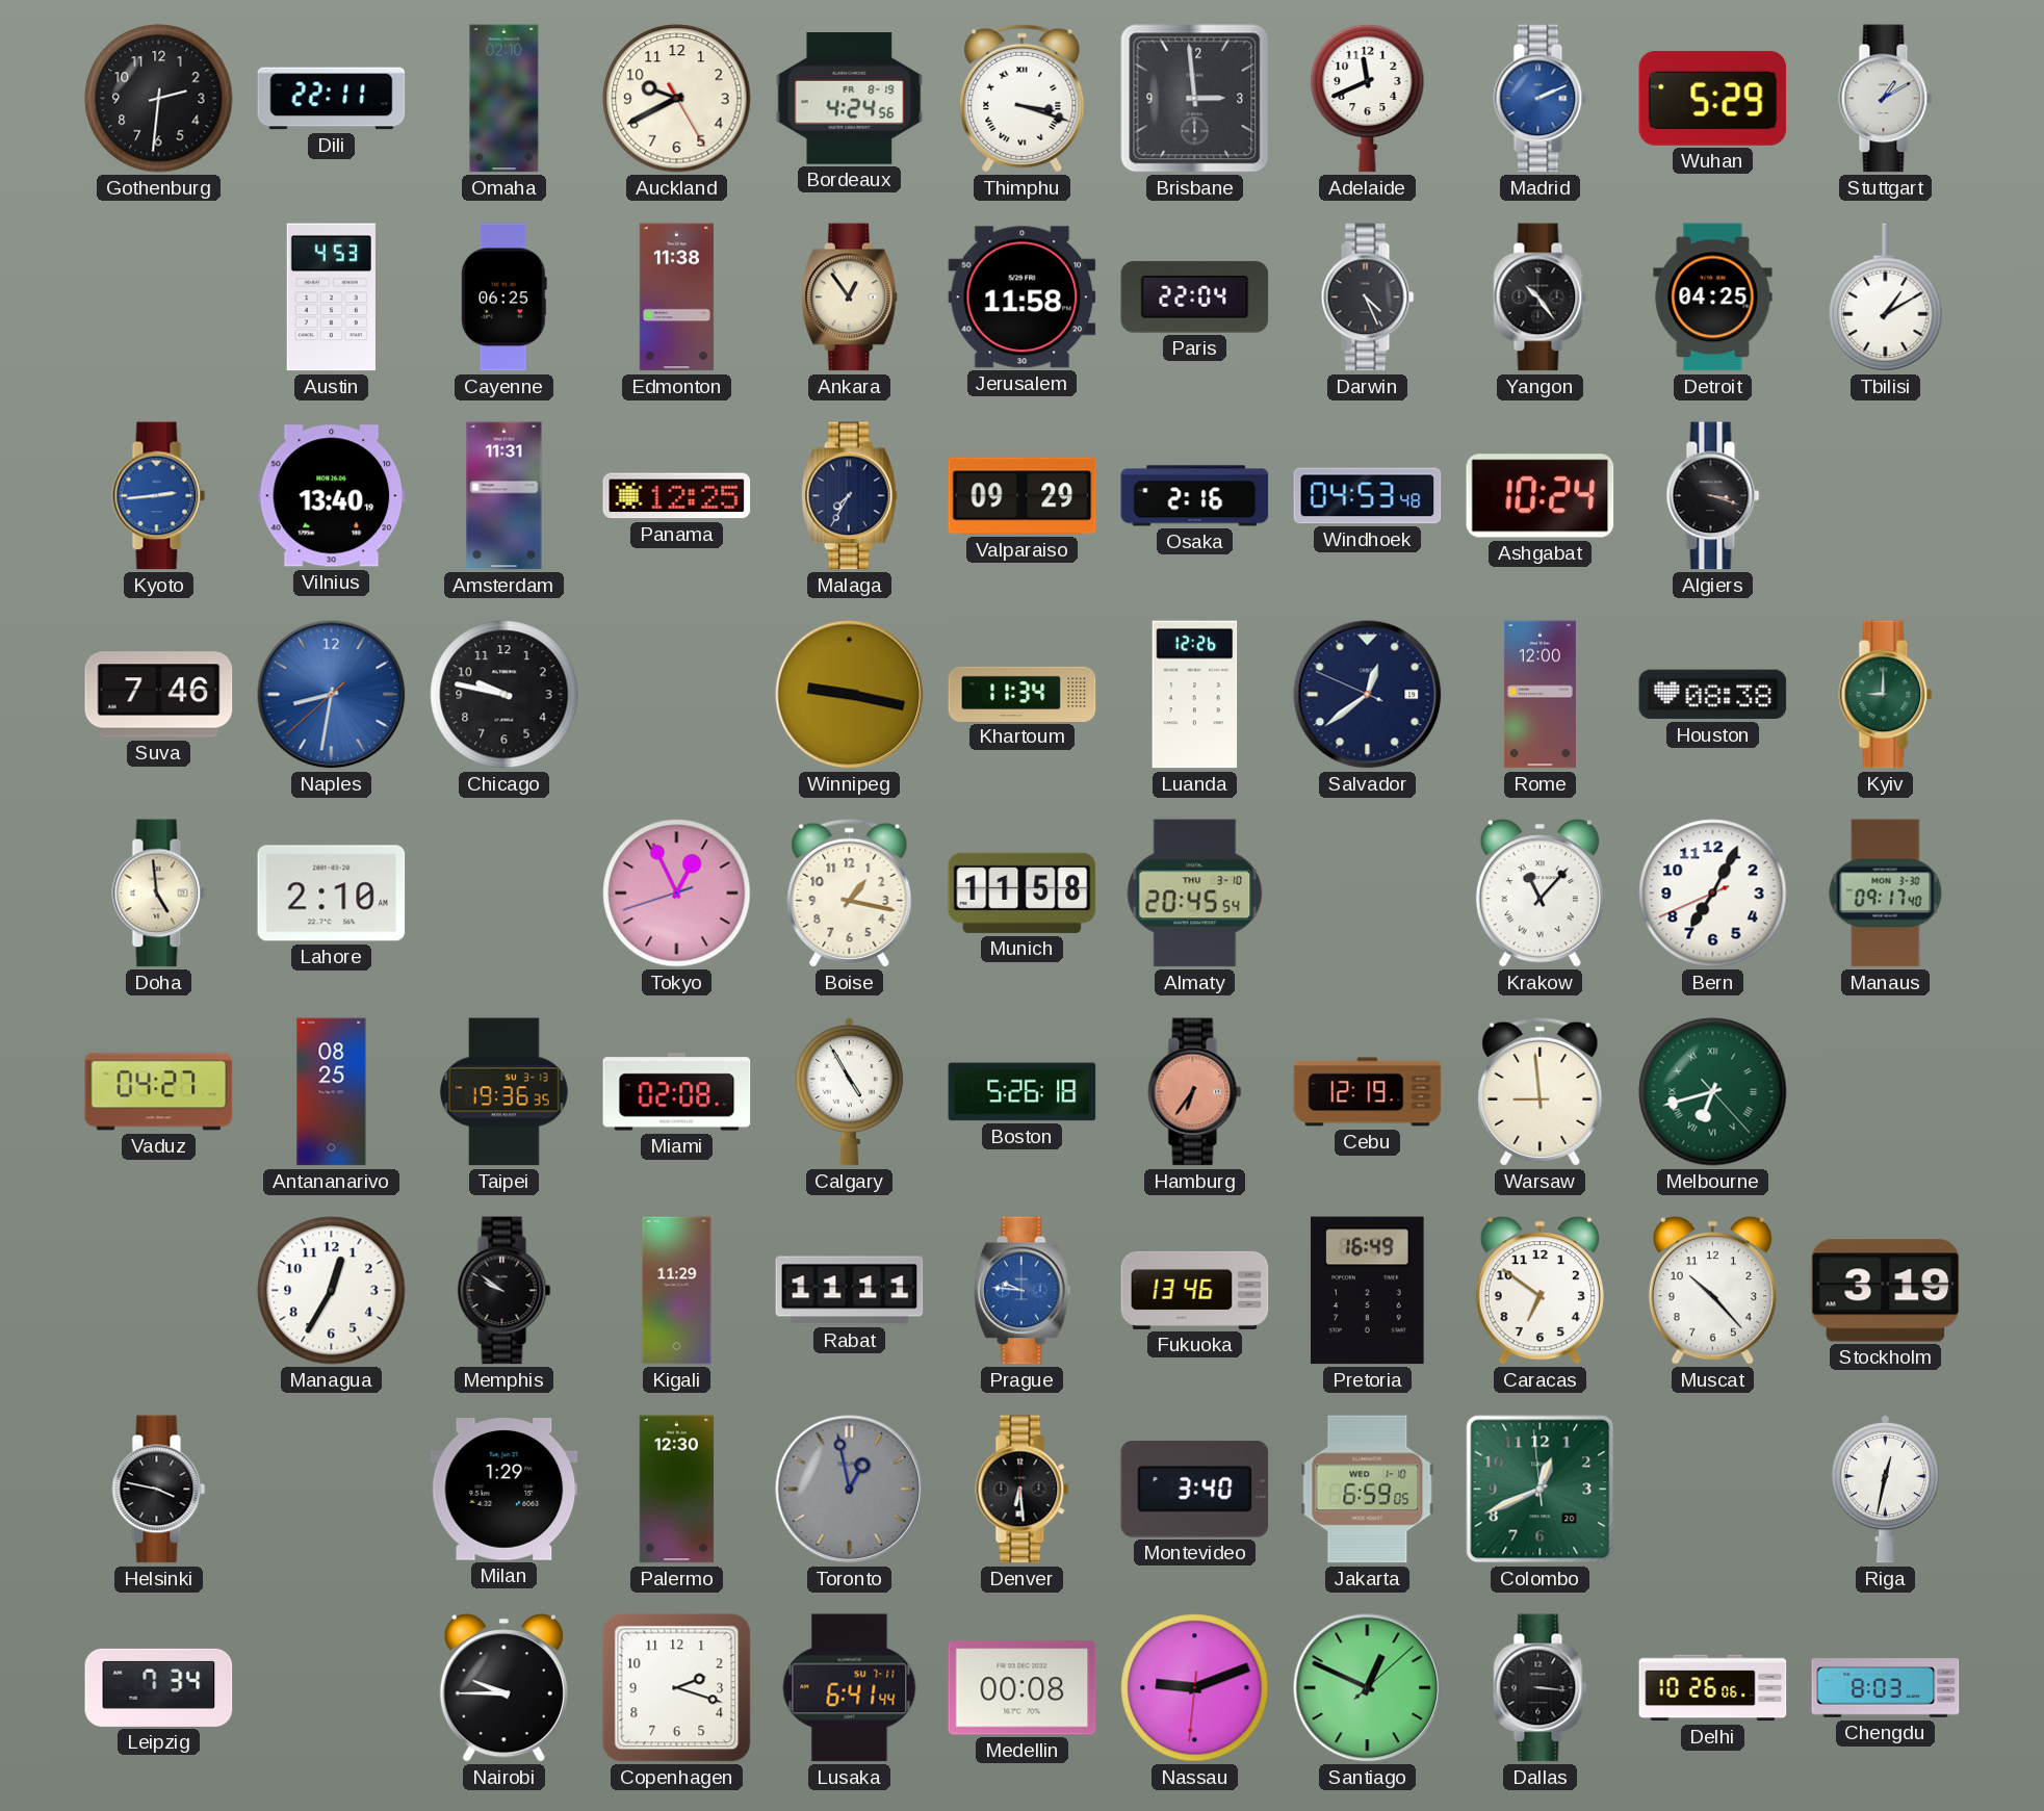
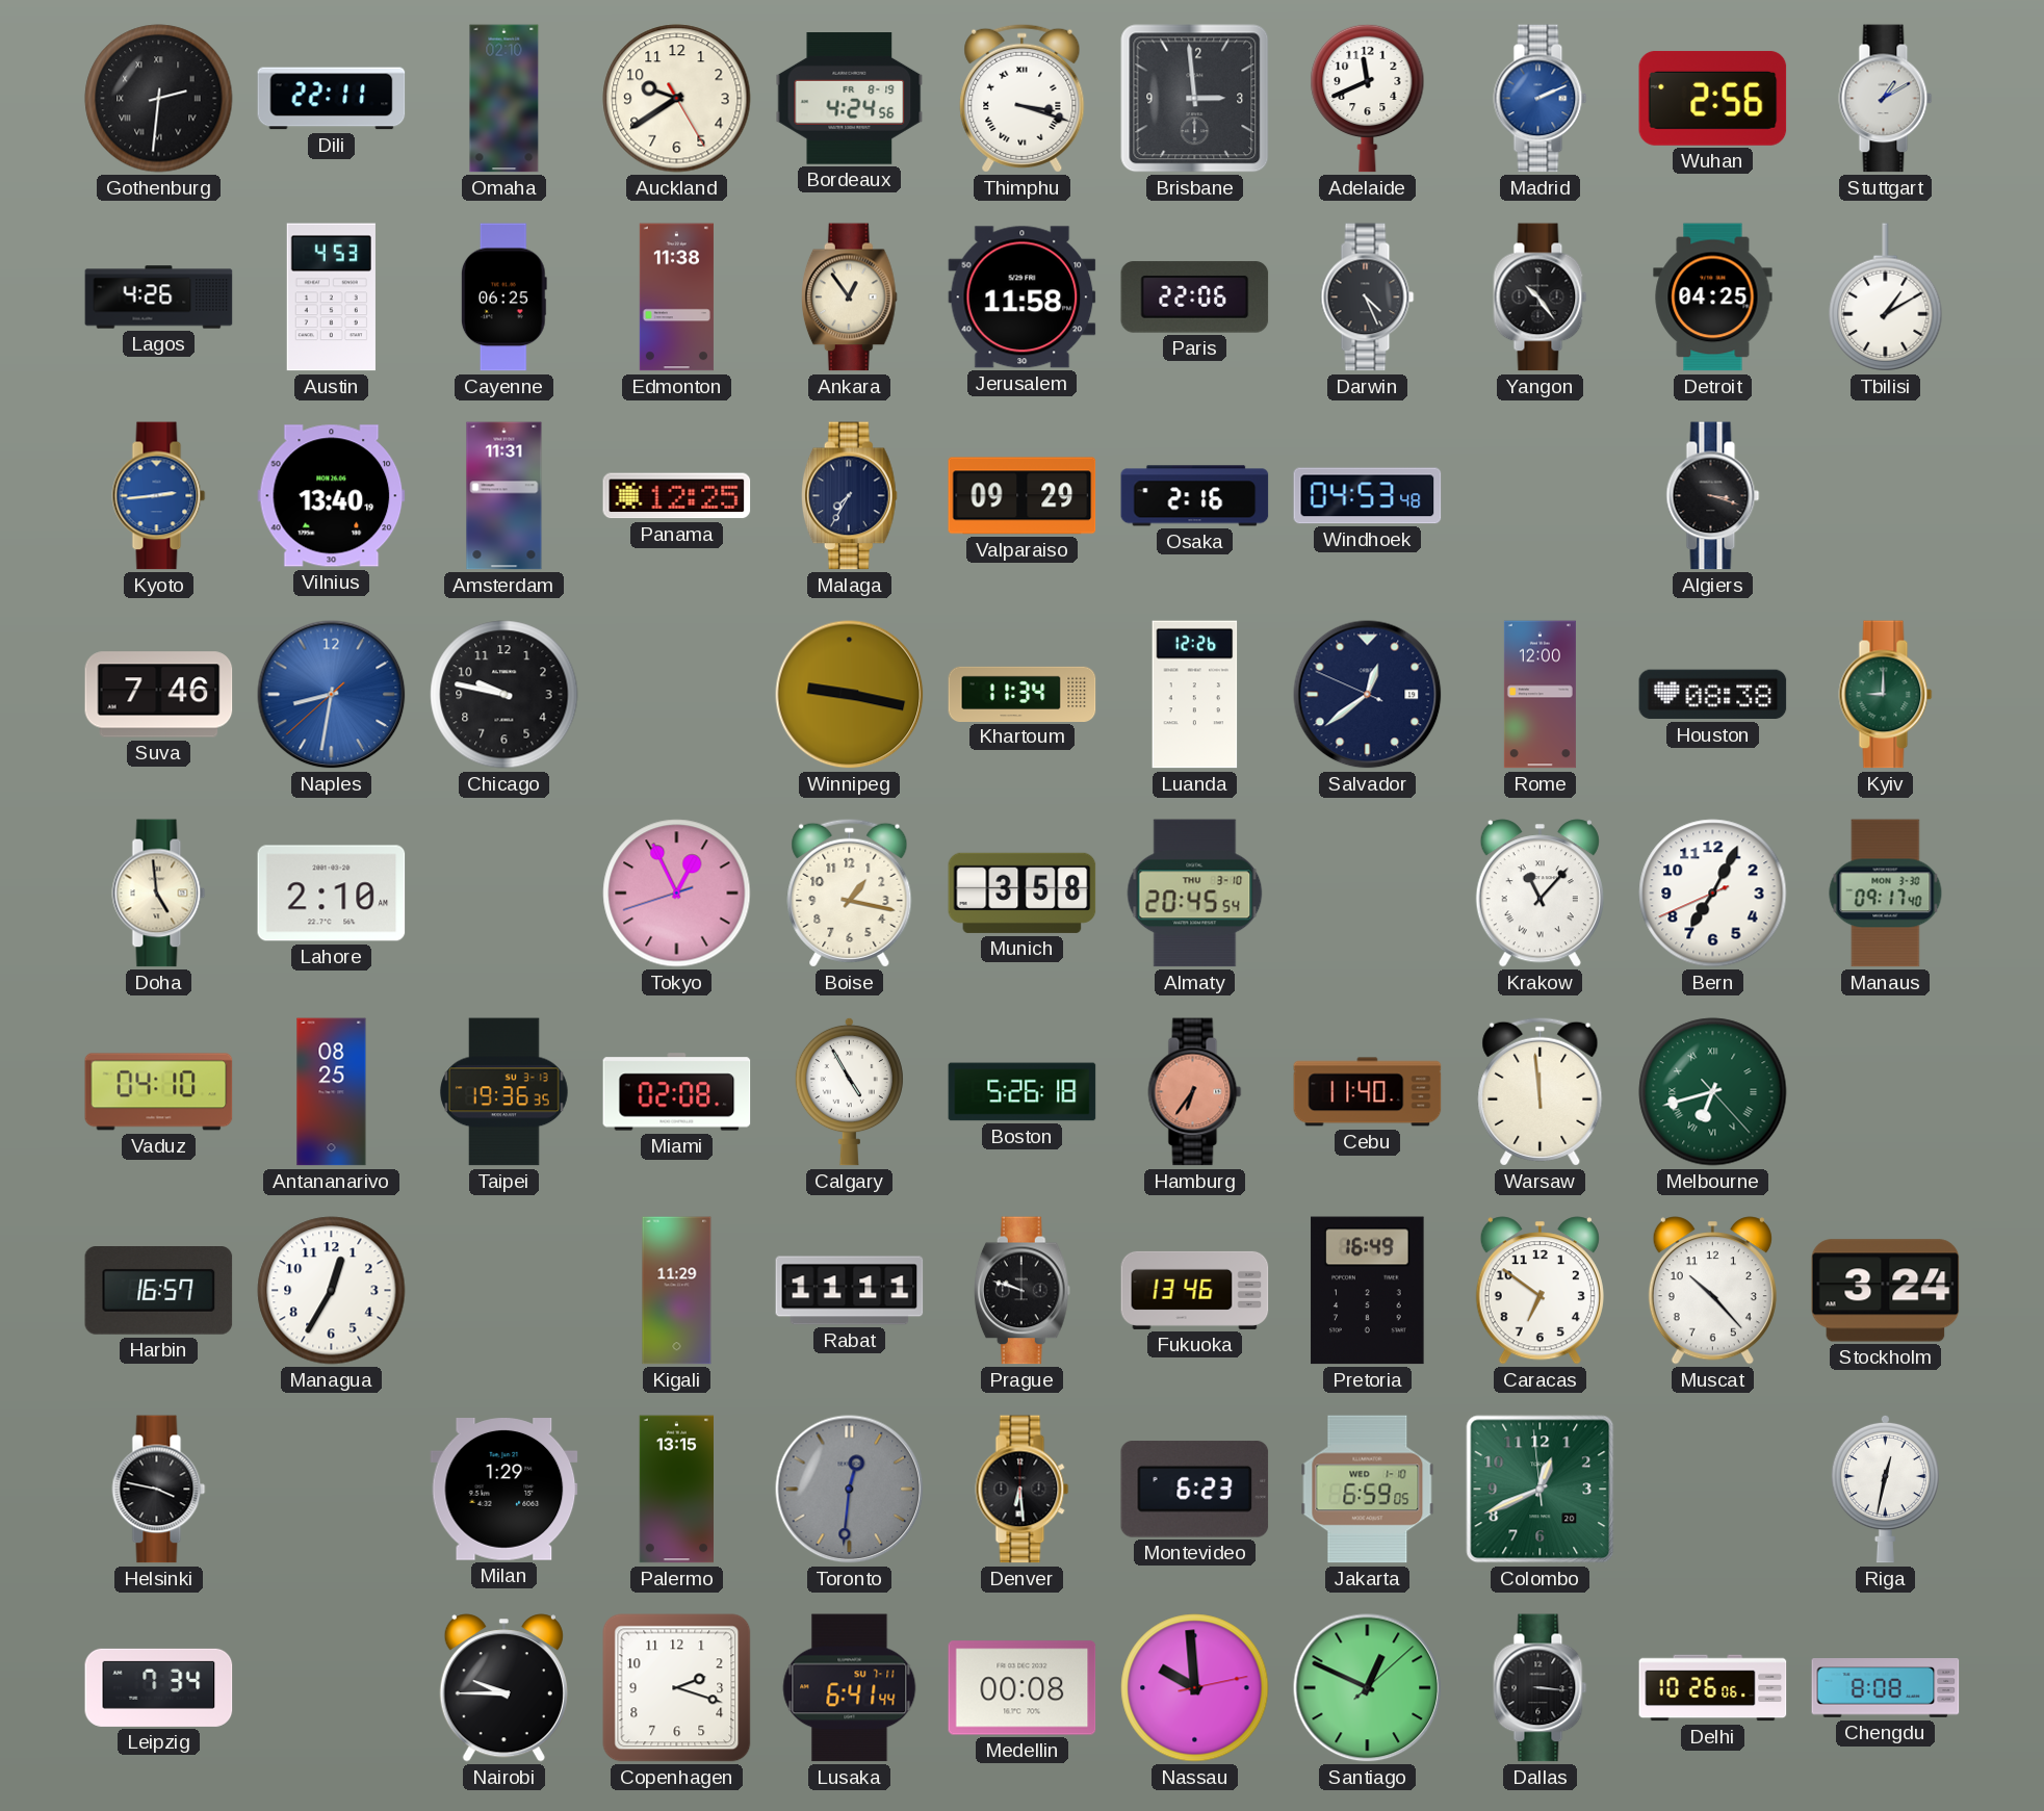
Gothenburg numerals: Arabic -> Roman (159, 99)
Auckland: 9:40 -> 9:39 (677, 99)
Wuhan: 5:29 -> 2:56 (1713, 98)
Lagos: none -> 4:26 (159, 297)
Paris: 22:04 -> 22:06 (1195, 297)
Ashgabat: 10:24 -> none (1541, 496)
Munich: 11:58 -> 3:58 (1023, 892)
Vaduz: 04:27 -> 04:10 (159, 1092)
Cebu: 12:19 -> 11:40 (1368, 1092)
Warsaw: 8:59 -> 11:59 (1541, 1091)
Harbin: none -> 16:57 (159, 1291)
Memphis: 9:51 -> none (504, 1291)
Prague: 9:46 -> 9:48 (1021, 1291)
Prague dial: blue -> black (1021, 1291)
Stockholm: 3:19 -> 3:24 (1886, 1291)
Palermo: 12:30 -> 13:15 (676, 1490)
Toronto: 12:58 -> 12:31 (850, 1490)
Montevideo: 3:40 -> 6:23 (1195, 1490)
Nassau: 9:11 -> 9:59 (1195, 1688)
Chengdu: 8:03 -> 8:08 (1886, 1688)
